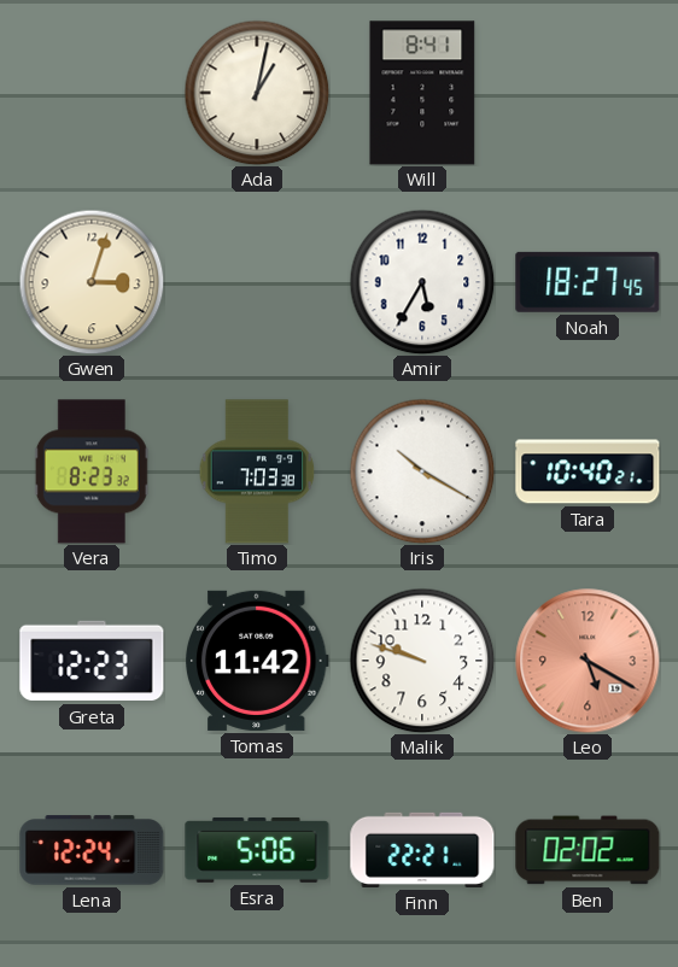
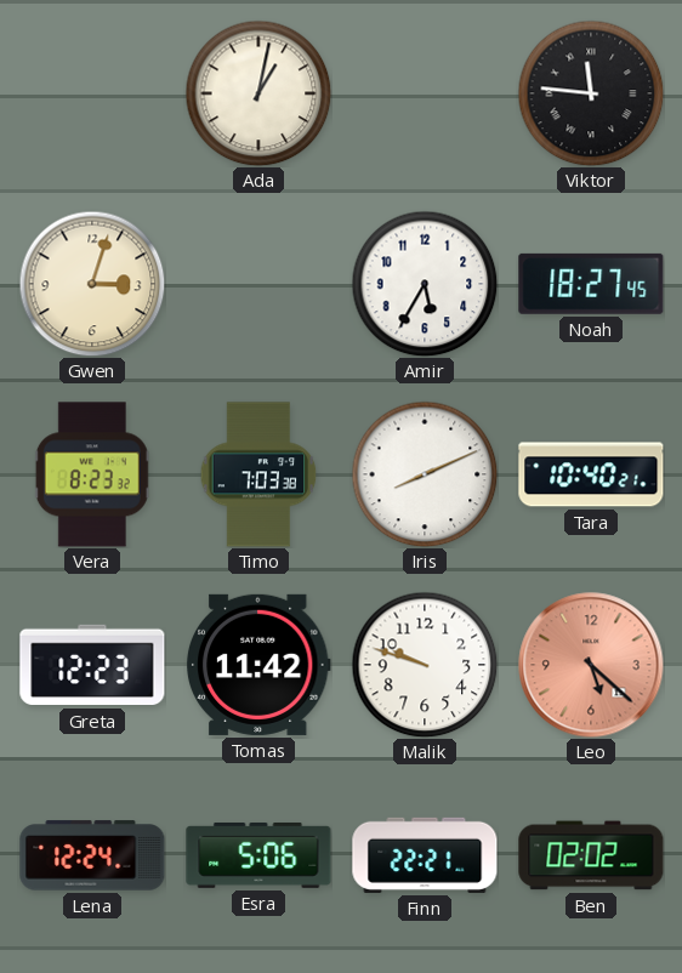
Will: 8:41 -> none (422, 93)
Viktor: none -> 11:46 (591, 93)
Iris: 10:20 -> 8:11 (425, 474)
Leo: 5:20 -> 5:22 (591, 665)
